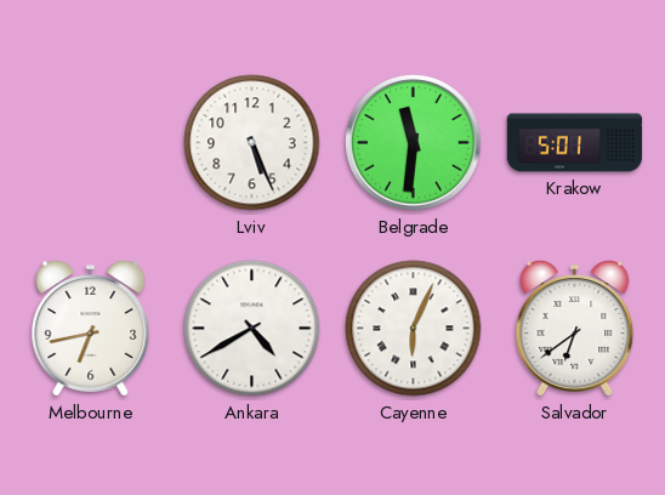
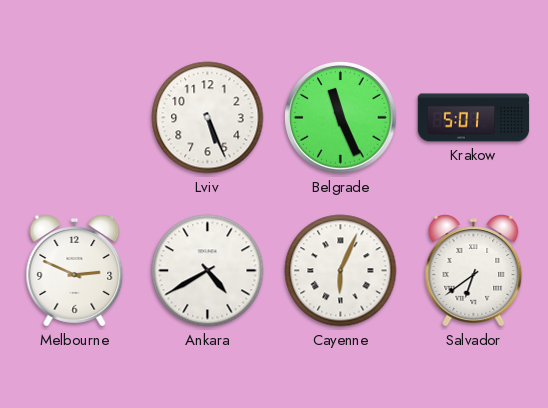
Belgrade: 11:31 -> 11:26 (341, 118)
Melbourne: 6:43 -> 2:49 (75, 271)
